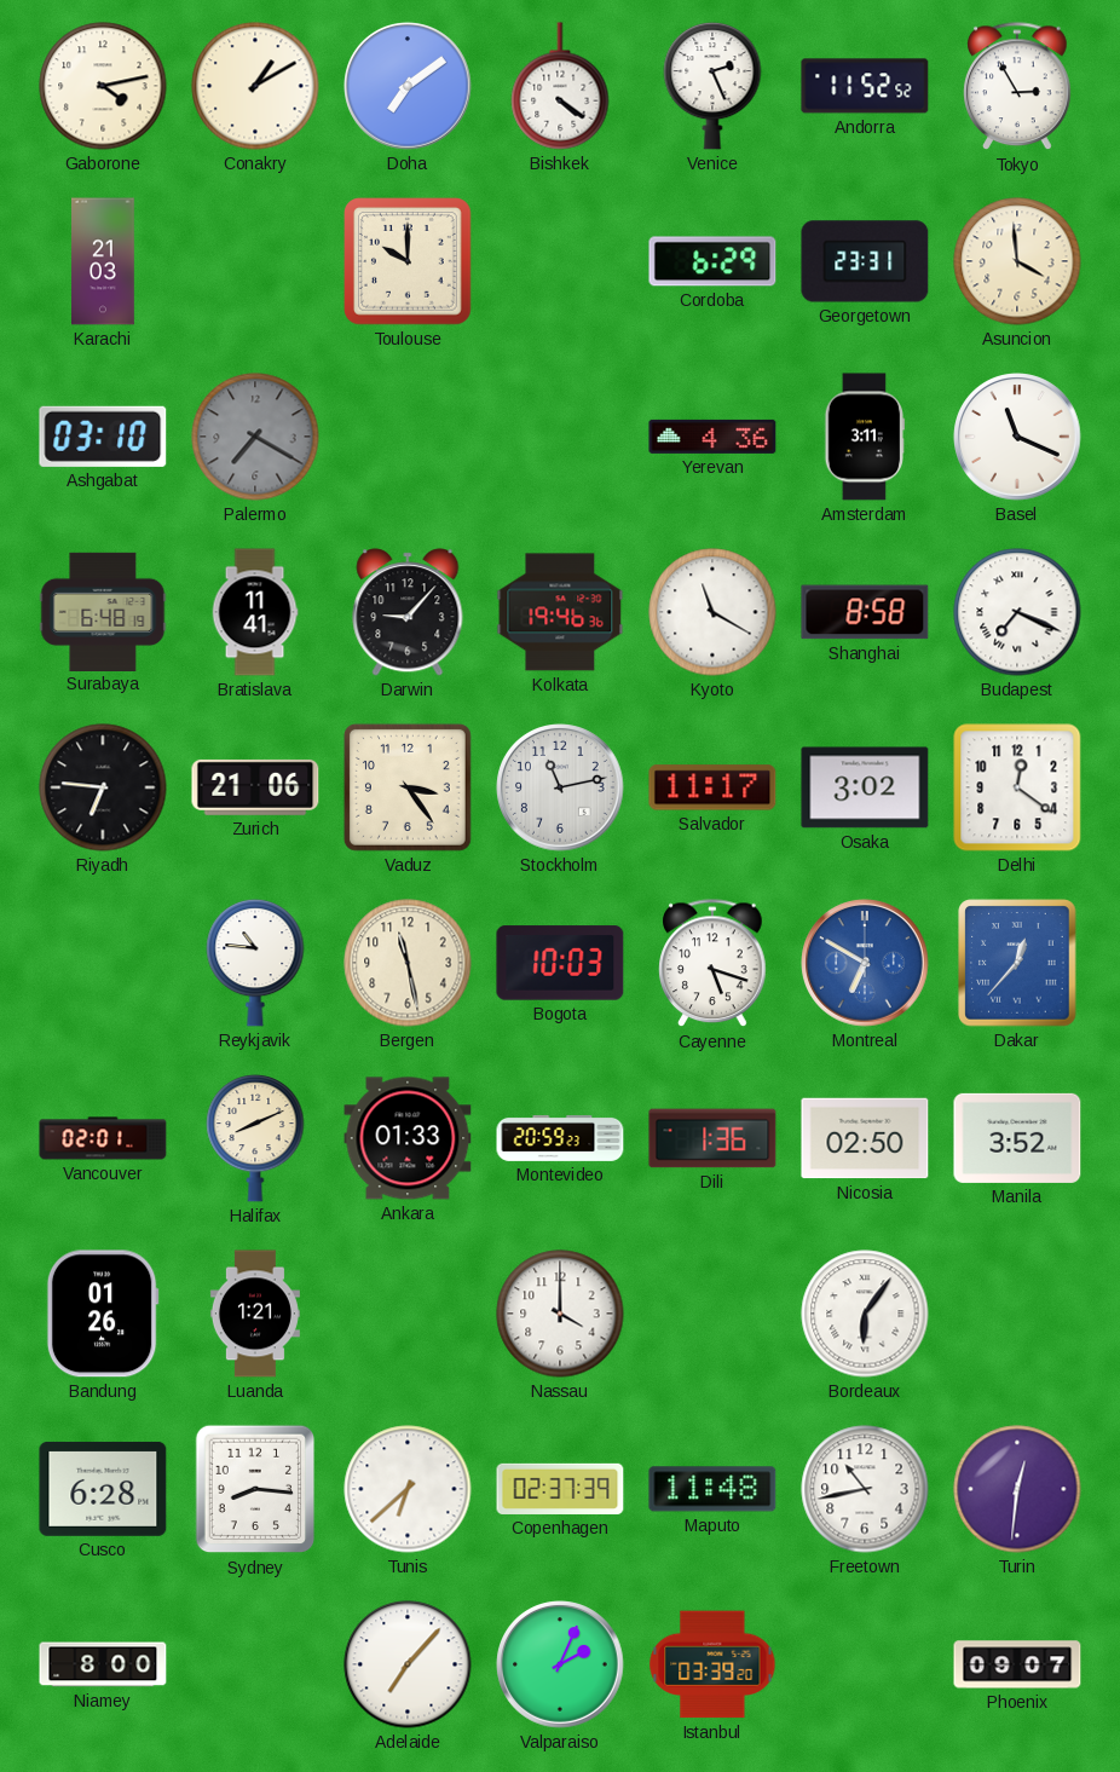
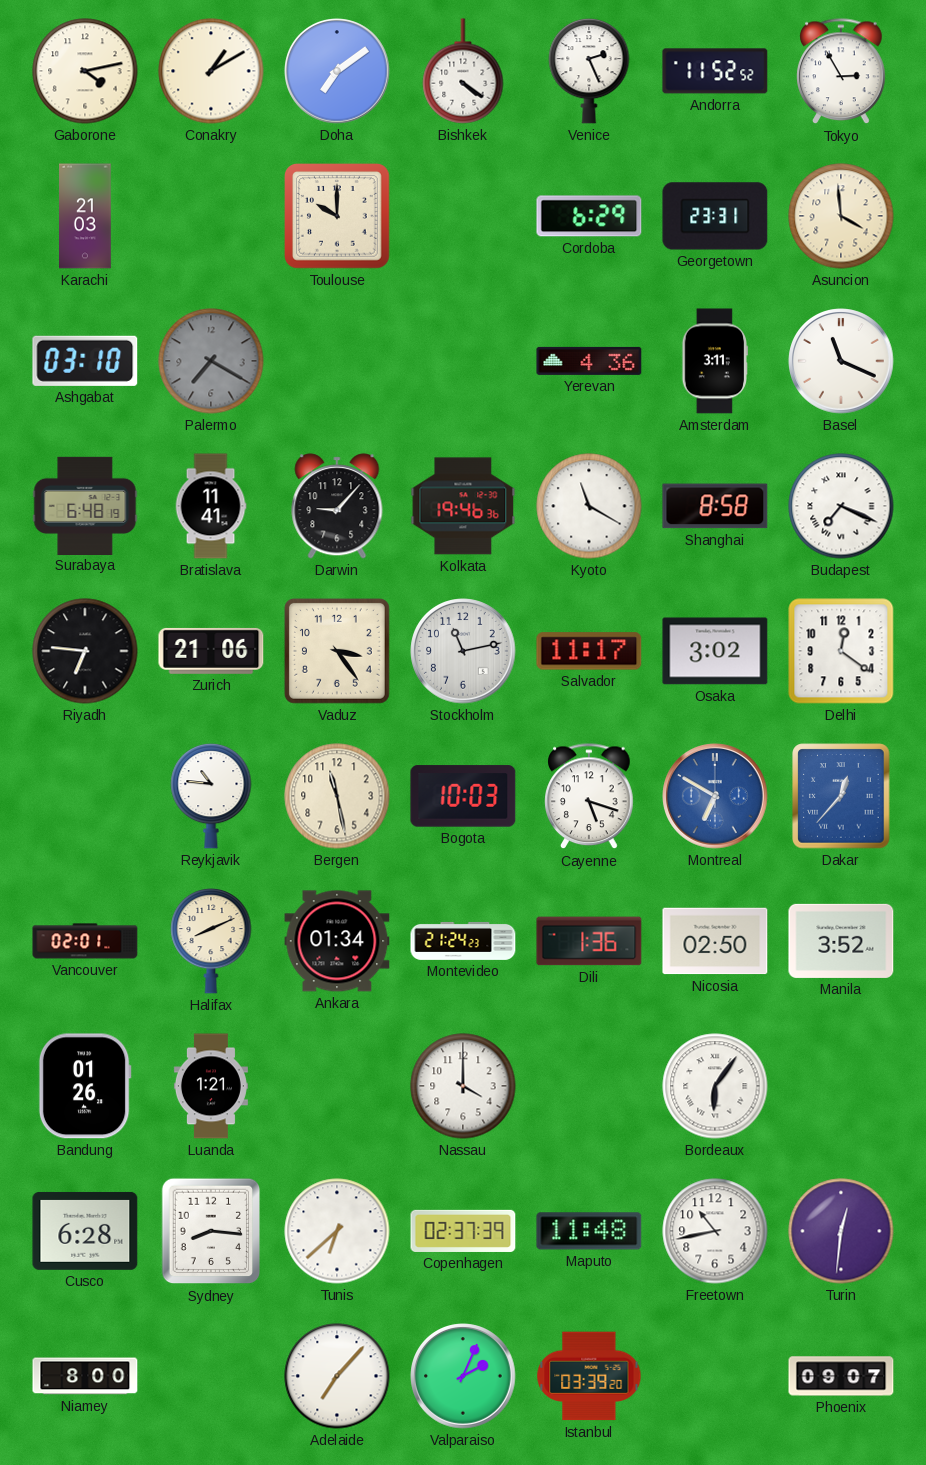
Ankara: 01:33 -> 01:34 (337, 941)
Montevideo: 20:59 -> 21:24 (463, 941)
